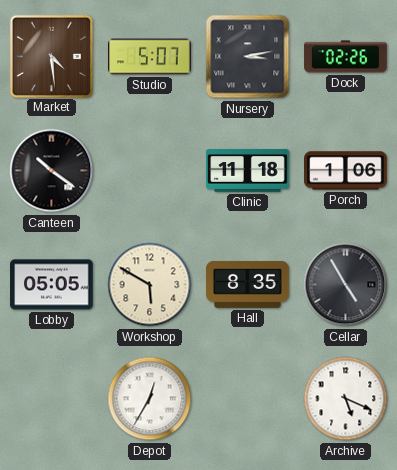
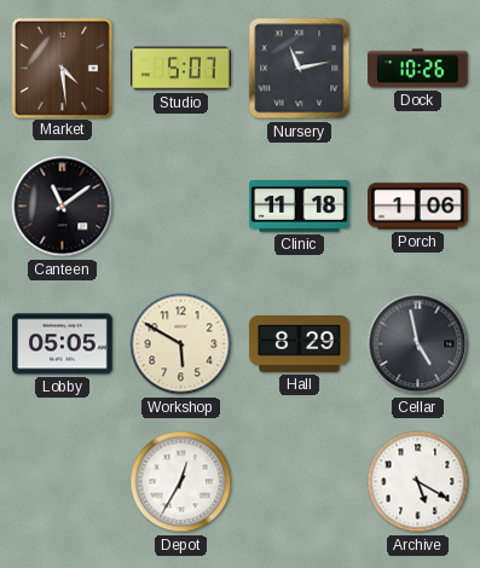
Nursery: 3:13 -> 11:13 (300, 69)
Dock: 02:26 -> 10:26 (418, 69)
Canteen: 10:21 -> 11:09 (63, 207)
Hall: 8:35 -> 8:29 (300, 343)
Cellar: 4:55 -> 4:58 (418, 344)
Archive: 5:19 -> 5:20 (418, 482)
